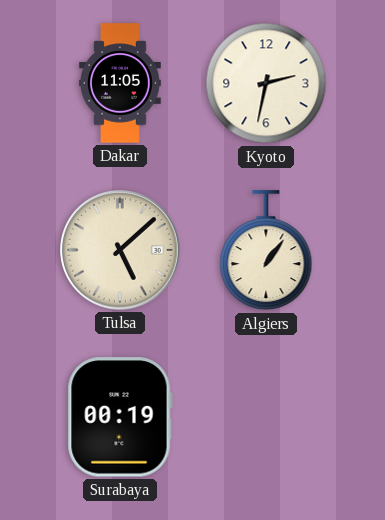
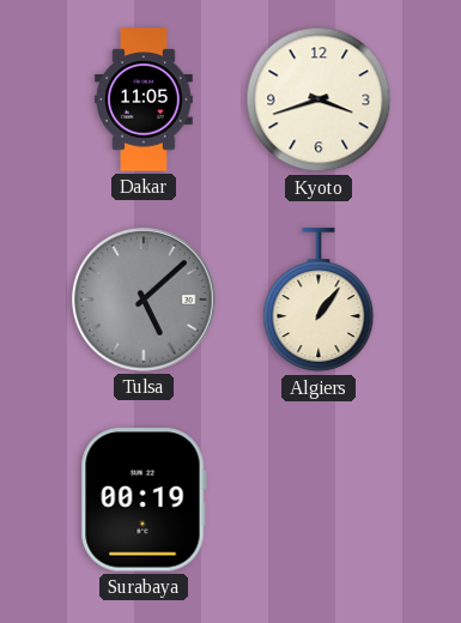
Kyoto: 2:32 -> 3:42 (319, 99)
Tulsa dial: cream -> grey (144, 300)
